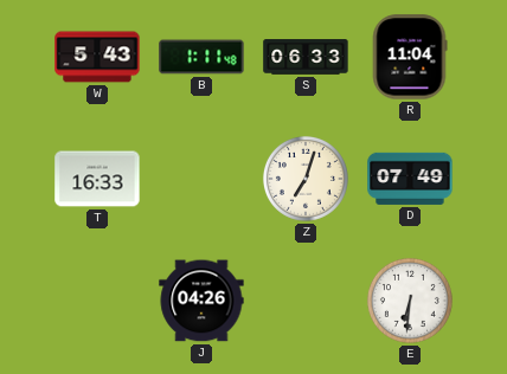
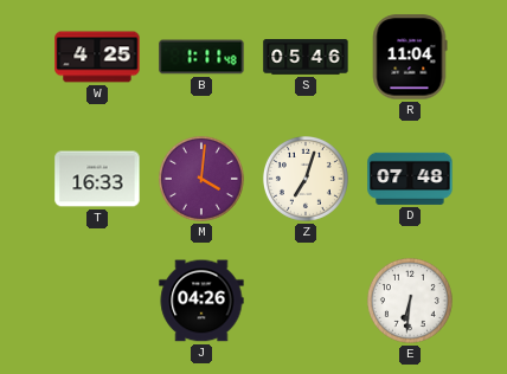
W: 5:43 -> 4:25 (97, 57)
S: 06:33 -> 05:46 (306, 57)
M: none -> 4:01 (201, 179)
D: 07:49 -> 07:48 (410, 179)
